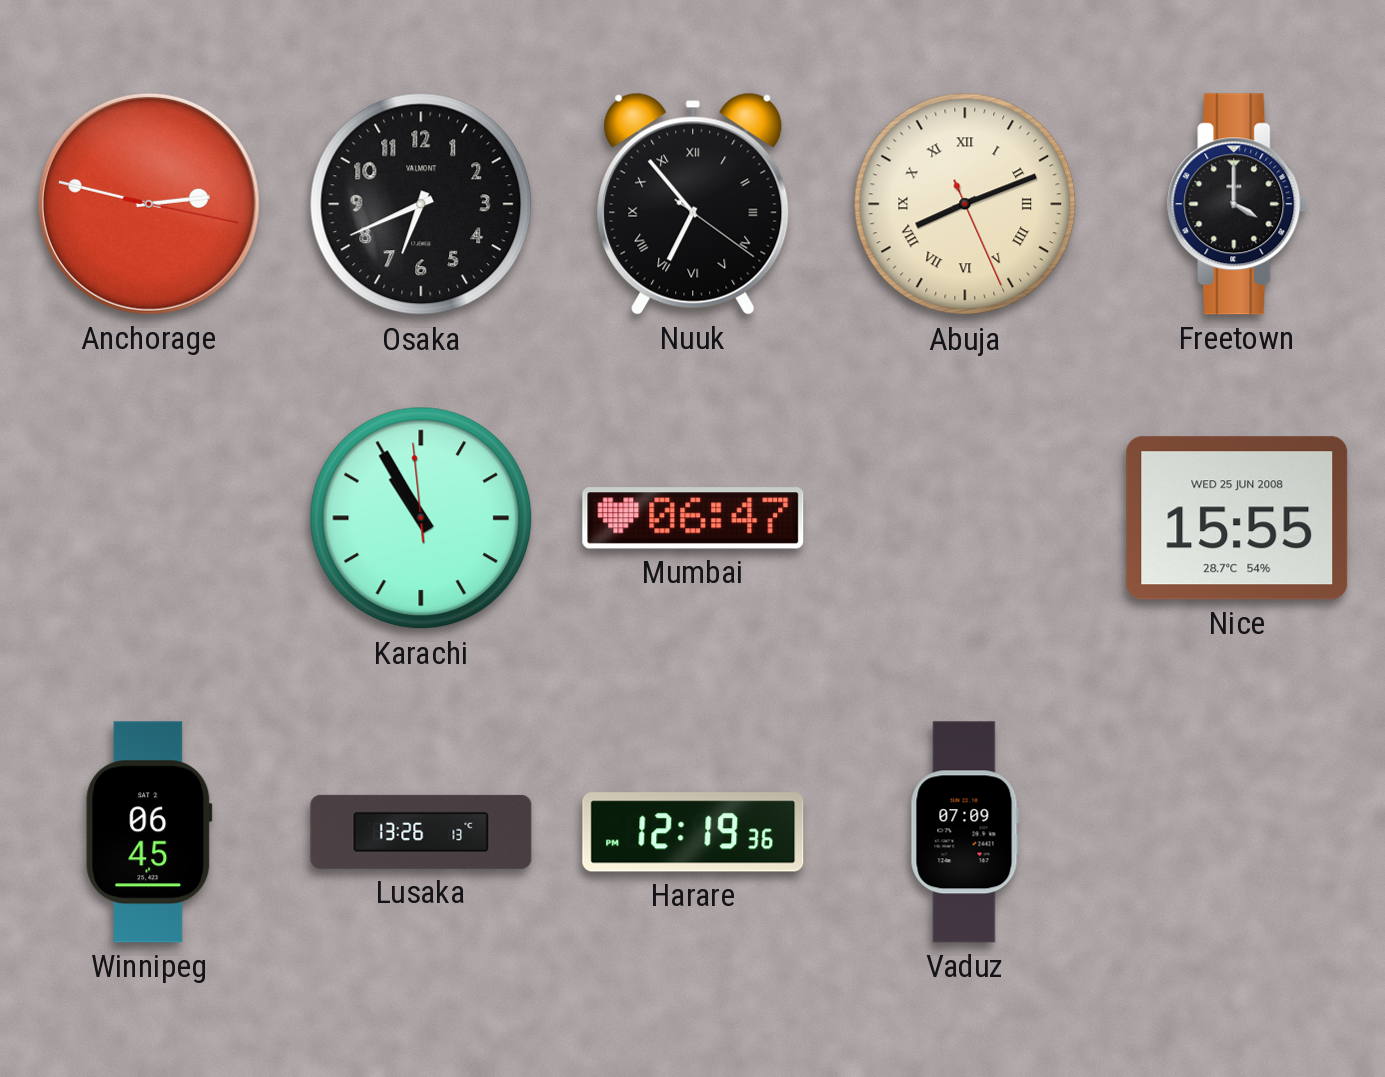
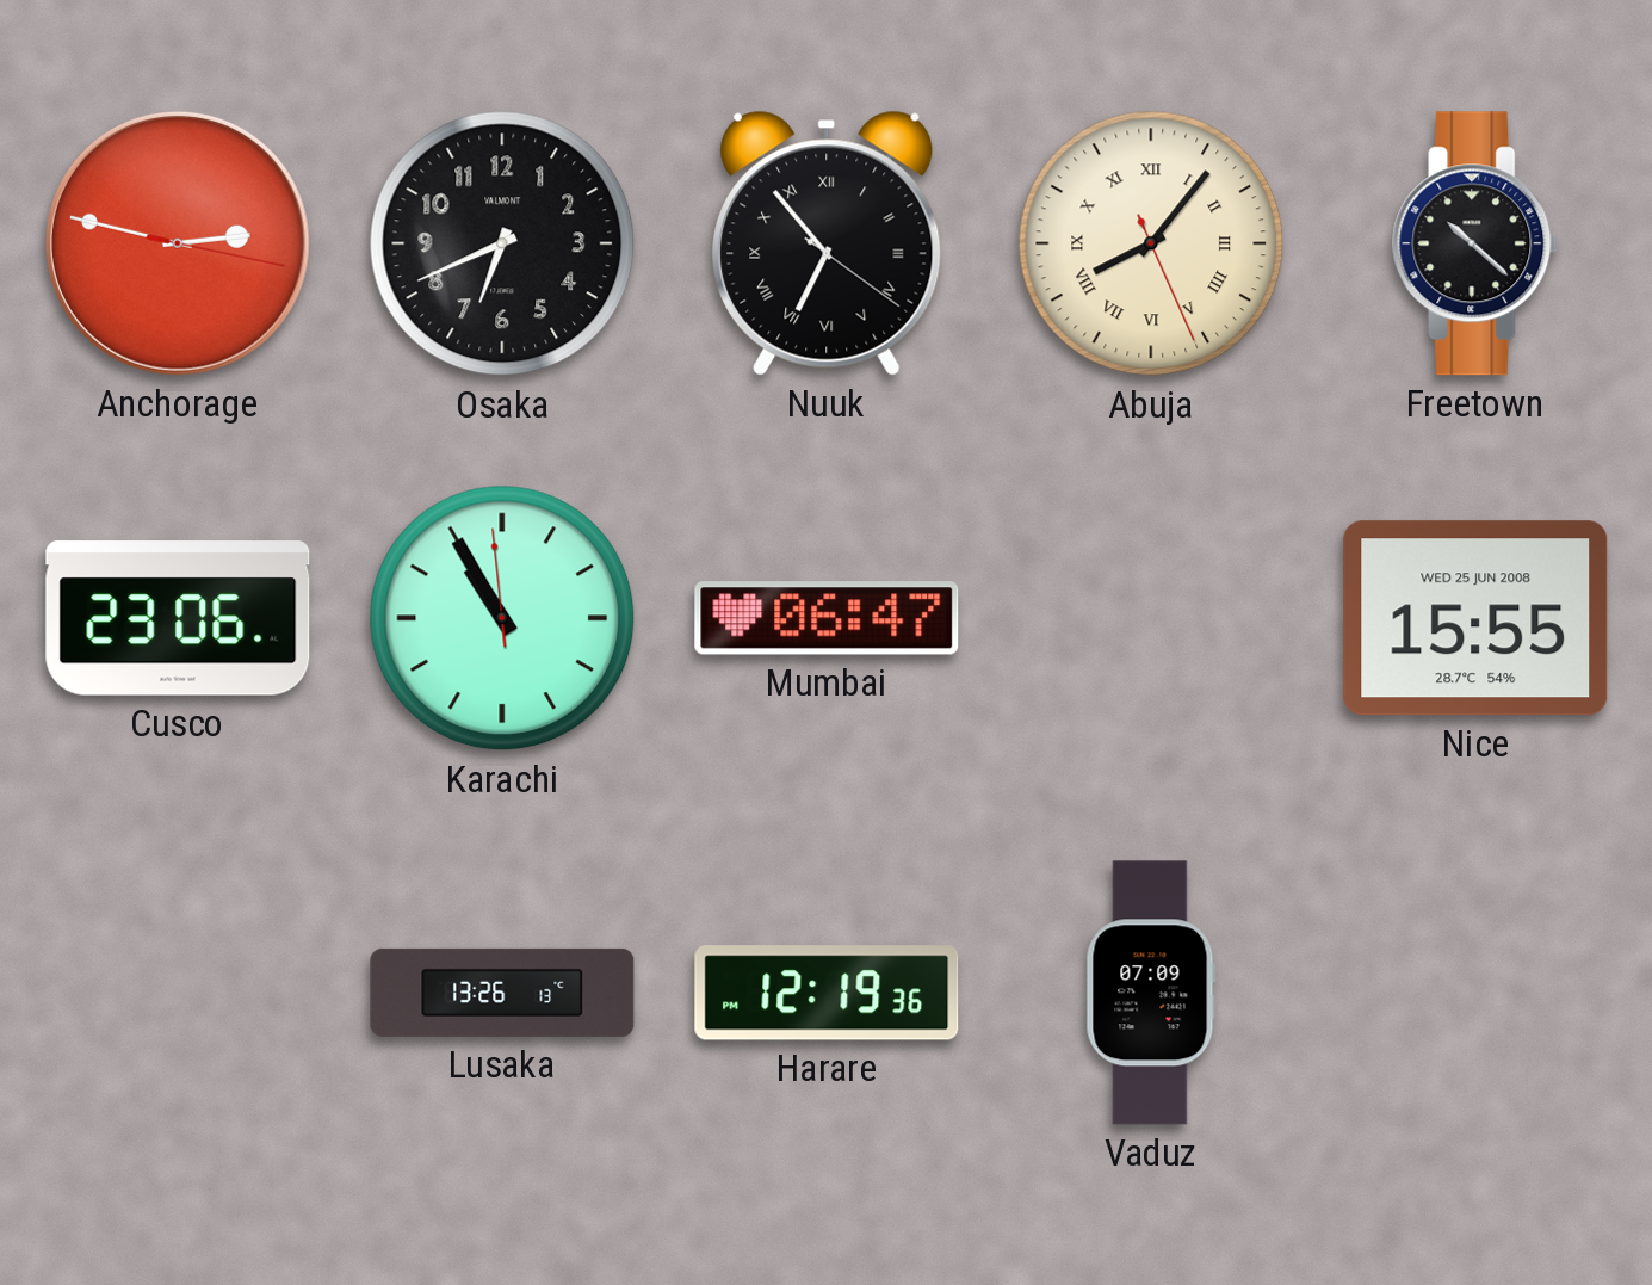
Abuja: 8:11 -> 8:06 (1151, 243)
Freetown: 4:00 -> 10:22 (1477, 243)
Cusco: none -> 23:06 (178, 618)
Winnipeg: 06:45 -> none (149, 832)
